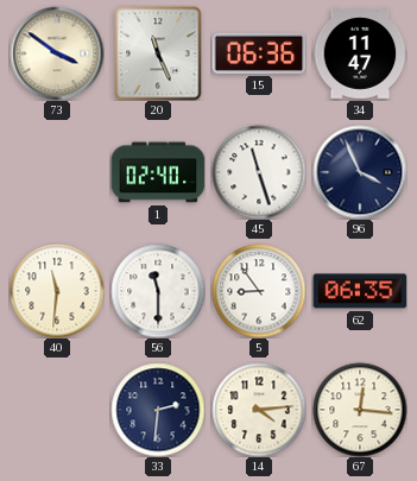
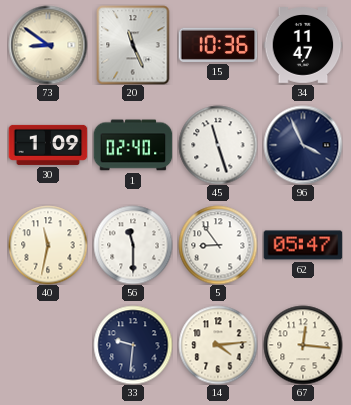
73: 3:51 -> 8:51 (48, 45)
15: 06:36 -> 10:36 (218, 45)
30: none -> 1:09 (48, 145)
40: 11:31 -> 11:32 (48, 245)
62: 06:35 -> 05:47 (303, 245)
33: 2:31 -> 9:31 (133, 345)
